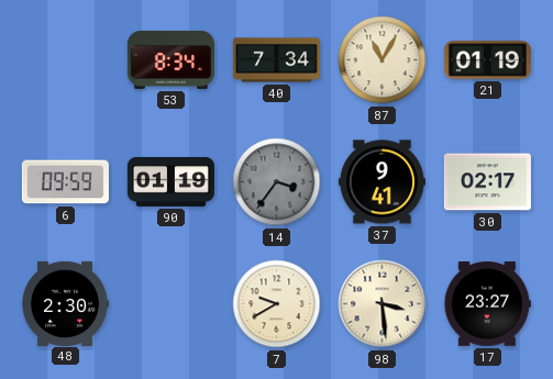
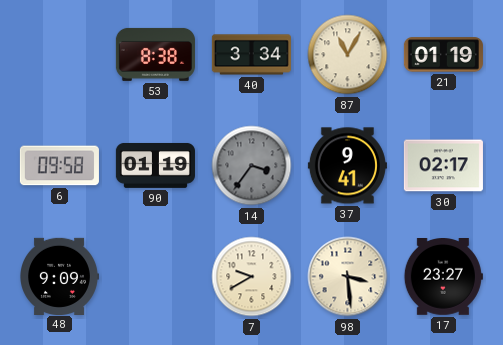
53: 8:34 -> 8:38 (155, 54)
40: 7:34 -> 3:34 (251, 55)
6: 09:59 -> 09:58 (59, 166)
48: 2:30 -> 9:09 (60, 276)
